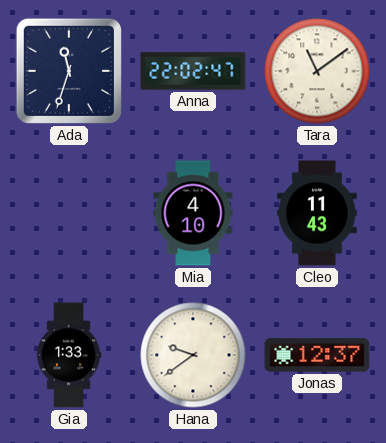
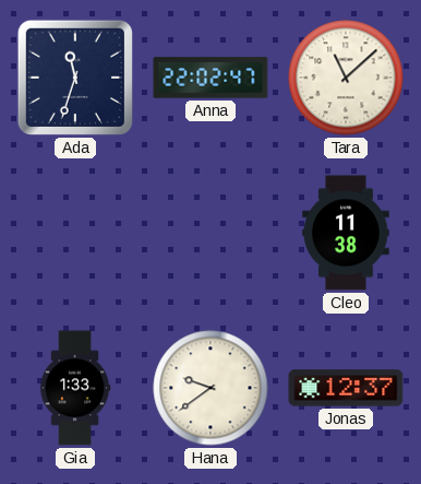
Tara: 11:09 -> 11:08 (346, 78)
Mia: 4:10 -> none (193, 213)
Cleo: 11:43 -> 11:38 (346, 233)
